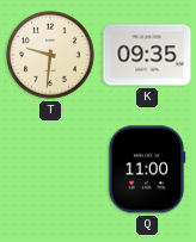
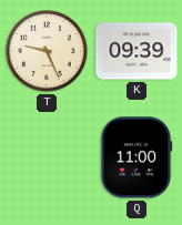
T: 9:31 -> 9:26 (47, 51)
K: 09:35 -> 09:39 (136, 51)
